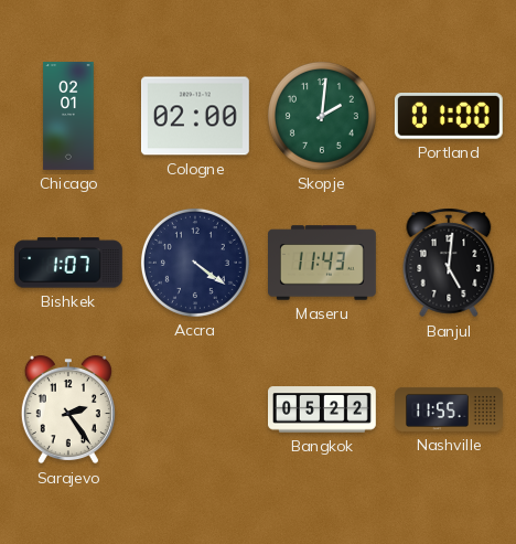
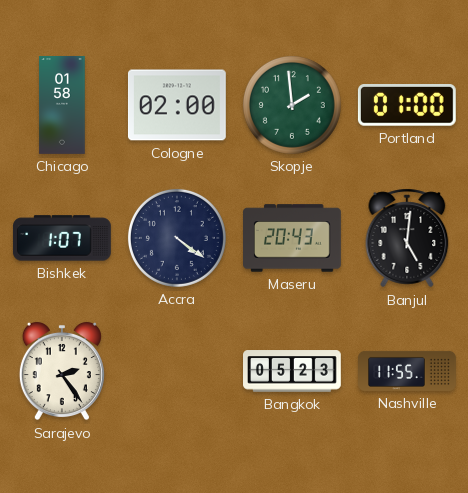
Chicago: 02:01 -> 01:58 (62, 106)
Skopje: 2:01 -> 1:59 (292, 105)
Maseru: 11:43 -> 20:43 (293, 238)
Bangkok: 05:22 -> 05:23 (293, 371)
